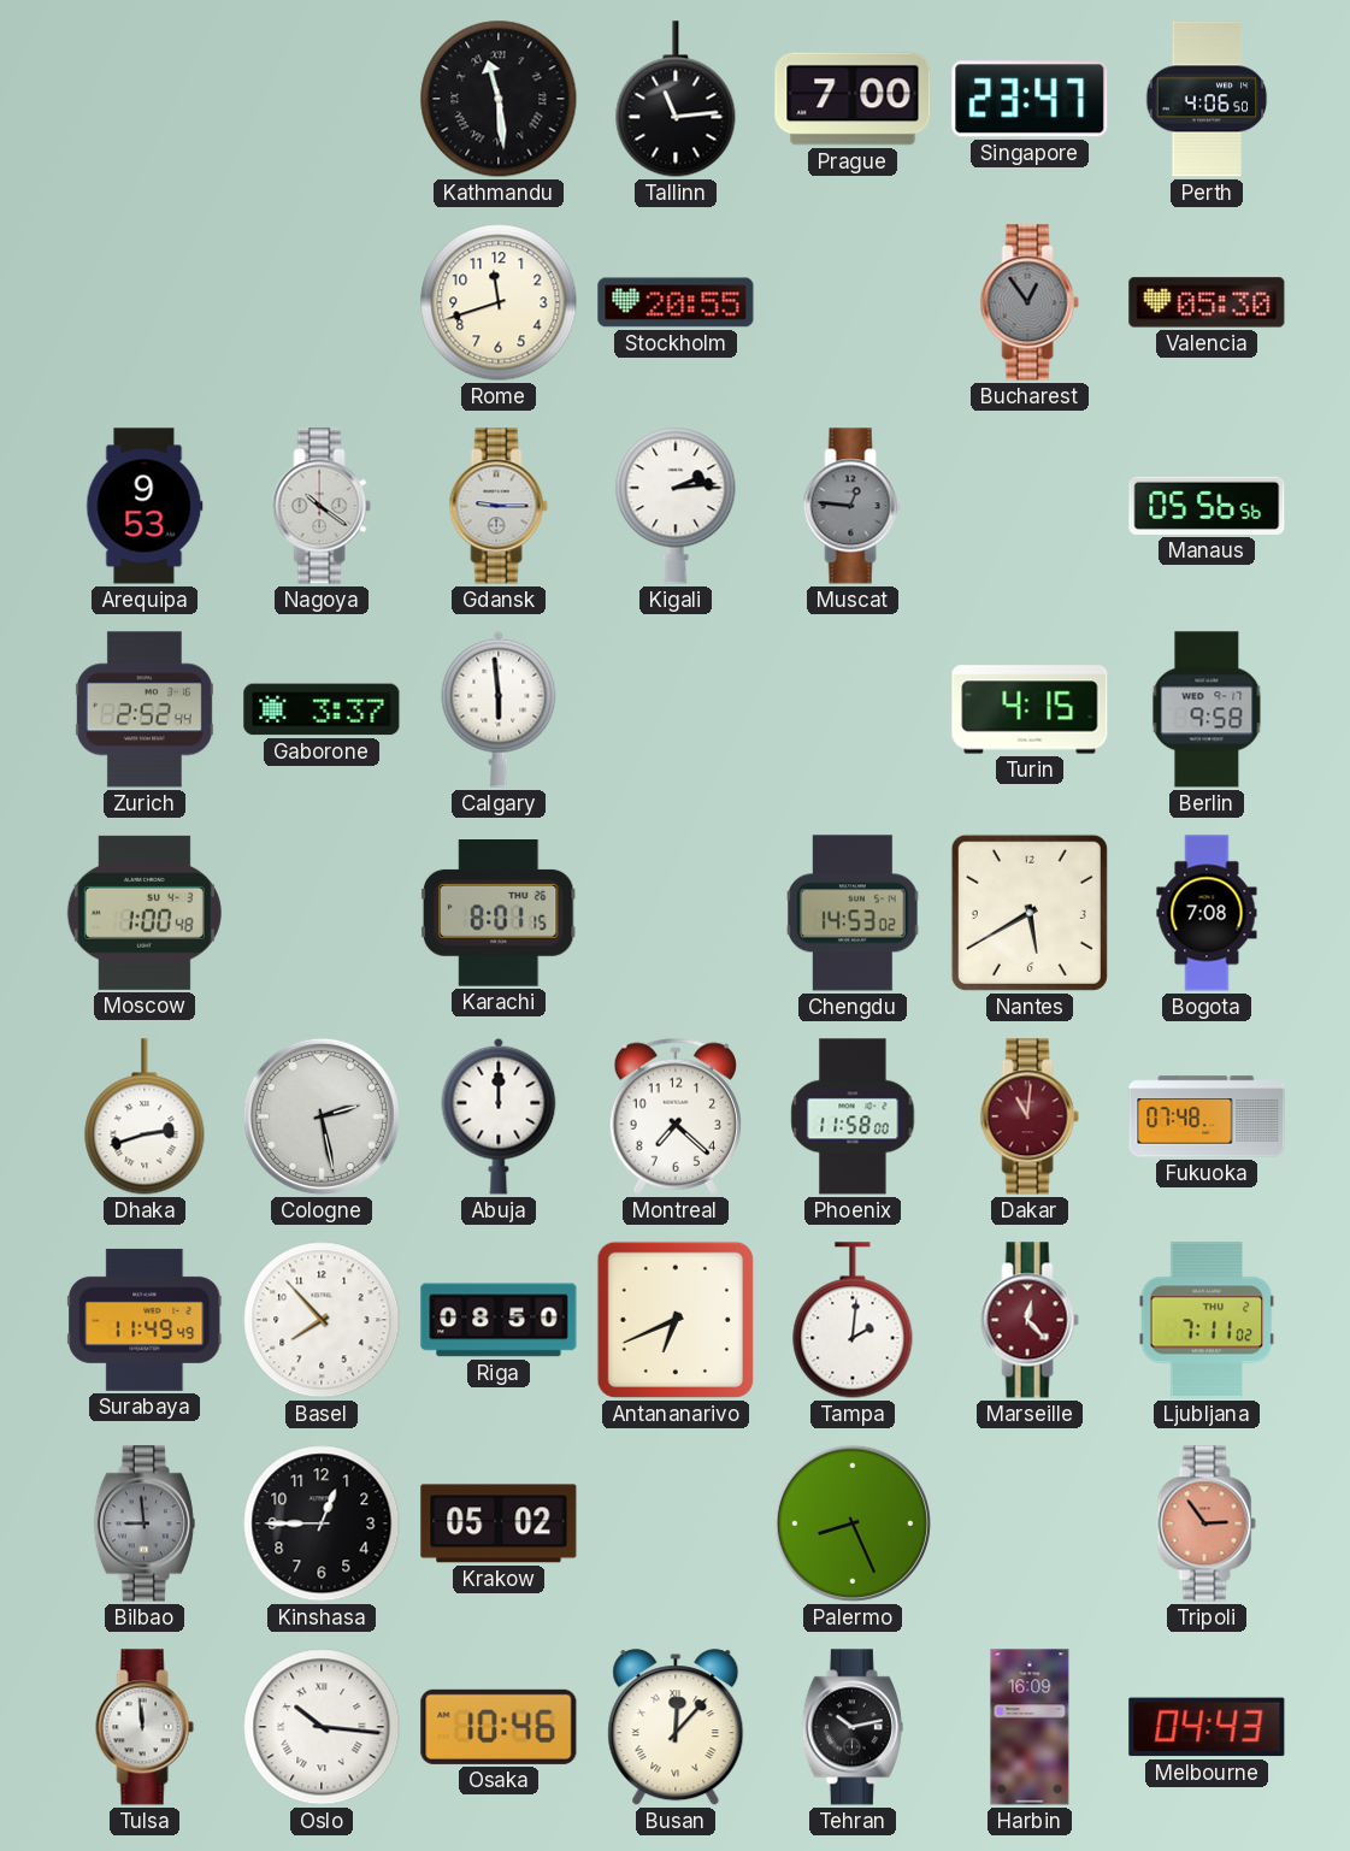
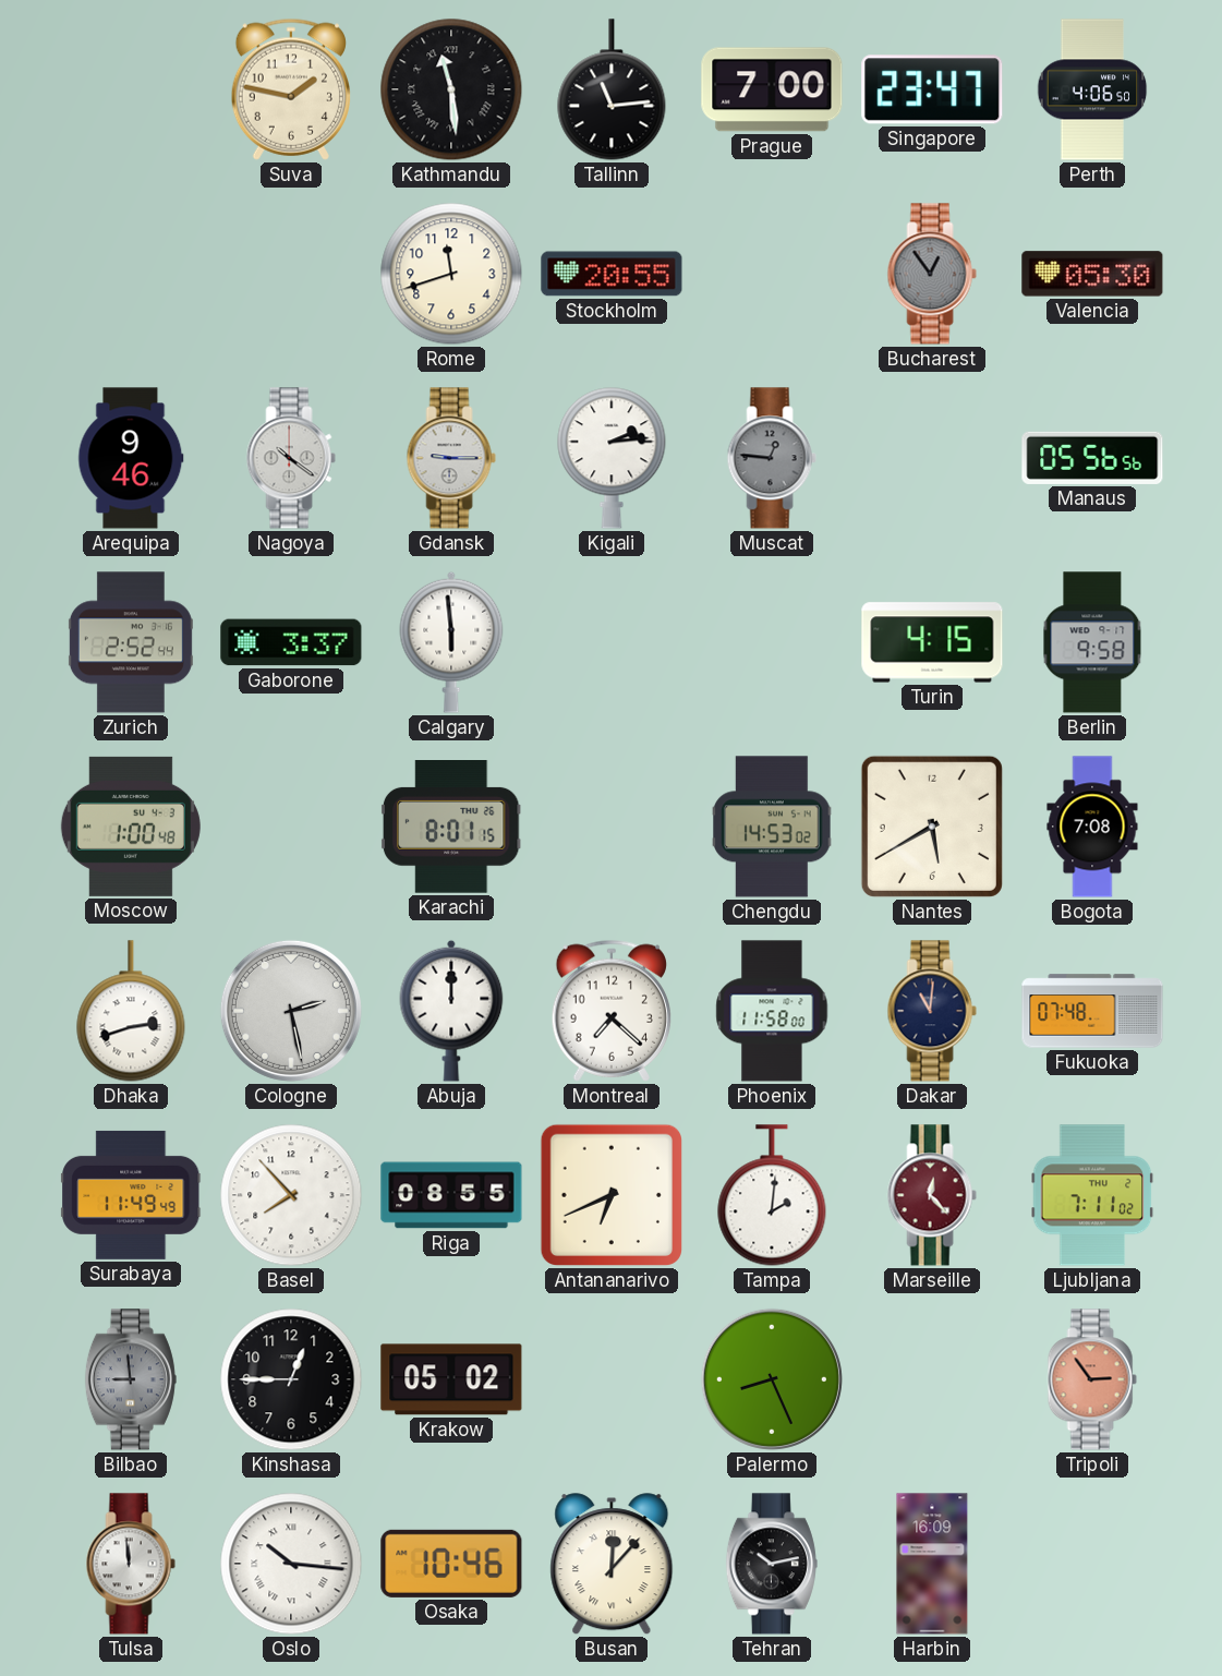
Suva: none -> 1:47 (290, 89)
Arequipa: 9:53 -> 9:46 (131, 458)
Dakar dial: burgundy -> navy (932, 1011)
Riga: 08:50 -> 08:55 (451, 1195)
Melbourne: 04:43 -> none (1207, 1727)
